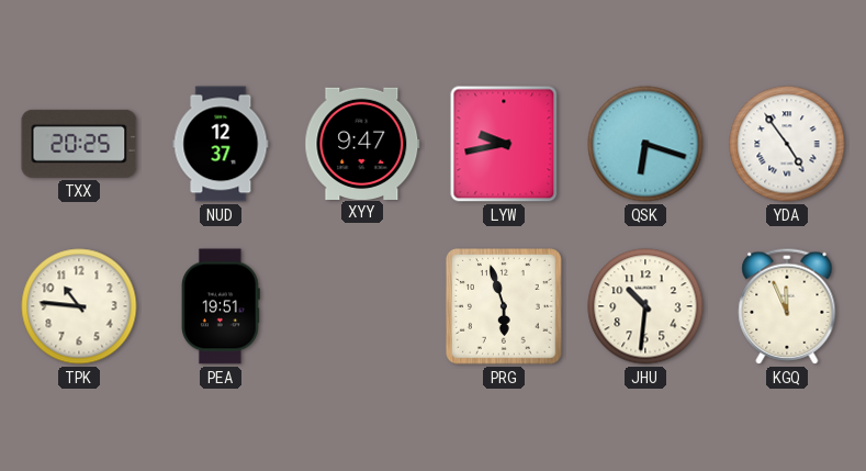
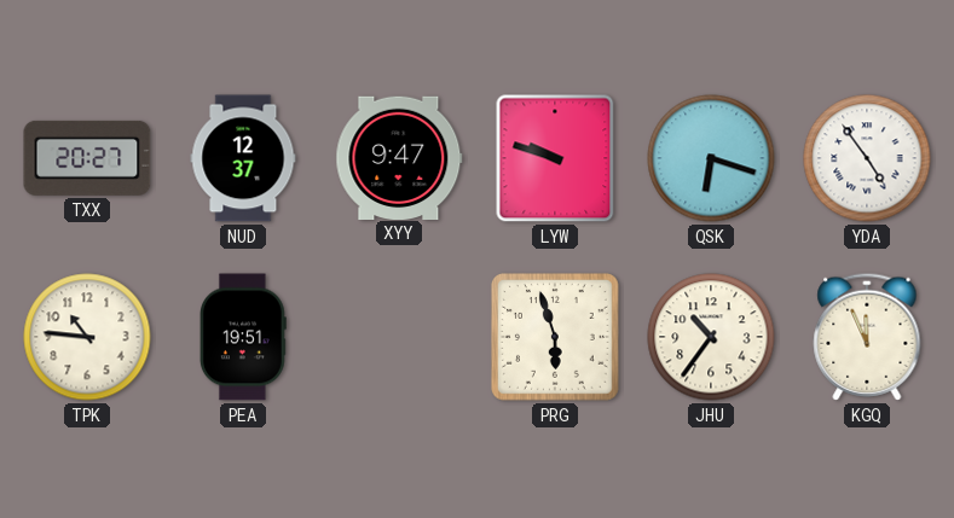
TXX: 20:25 -> 20:27 (87, 158)
LYW: 9:43 -> 9:48 (555, 158)
JHU: 10:31 -> 10:36 (711, 337)
